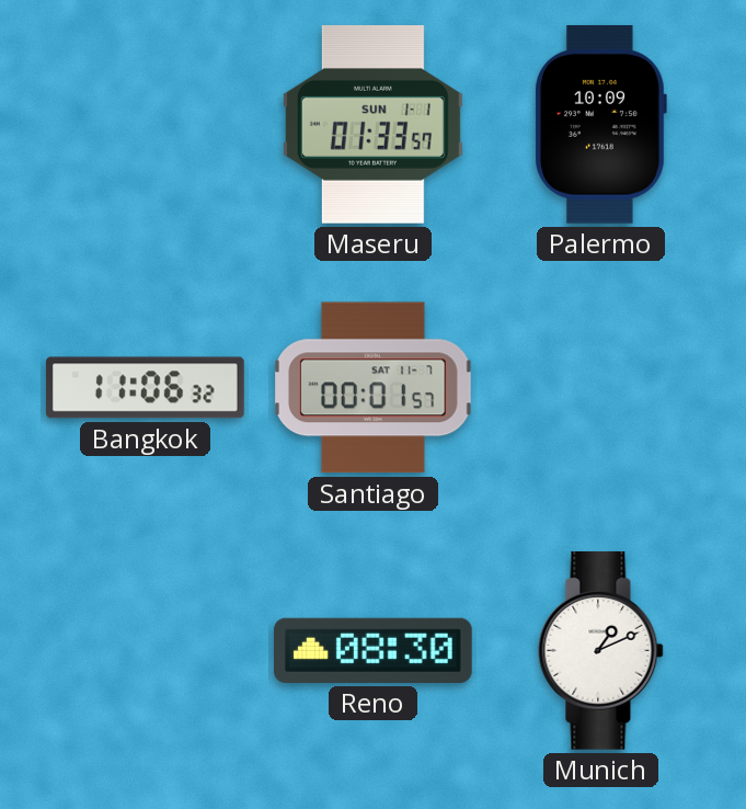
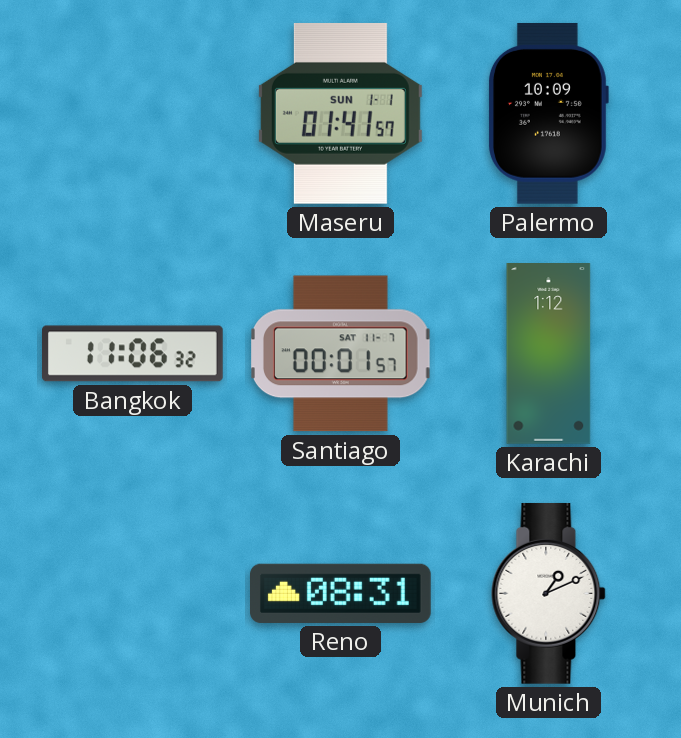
Maseru: 01:33 -> 01:41 (340, 113)
Karachi: none -> 1:12 (549, 354)
Reno: 08:30 -> 08:31 (341, 593)
